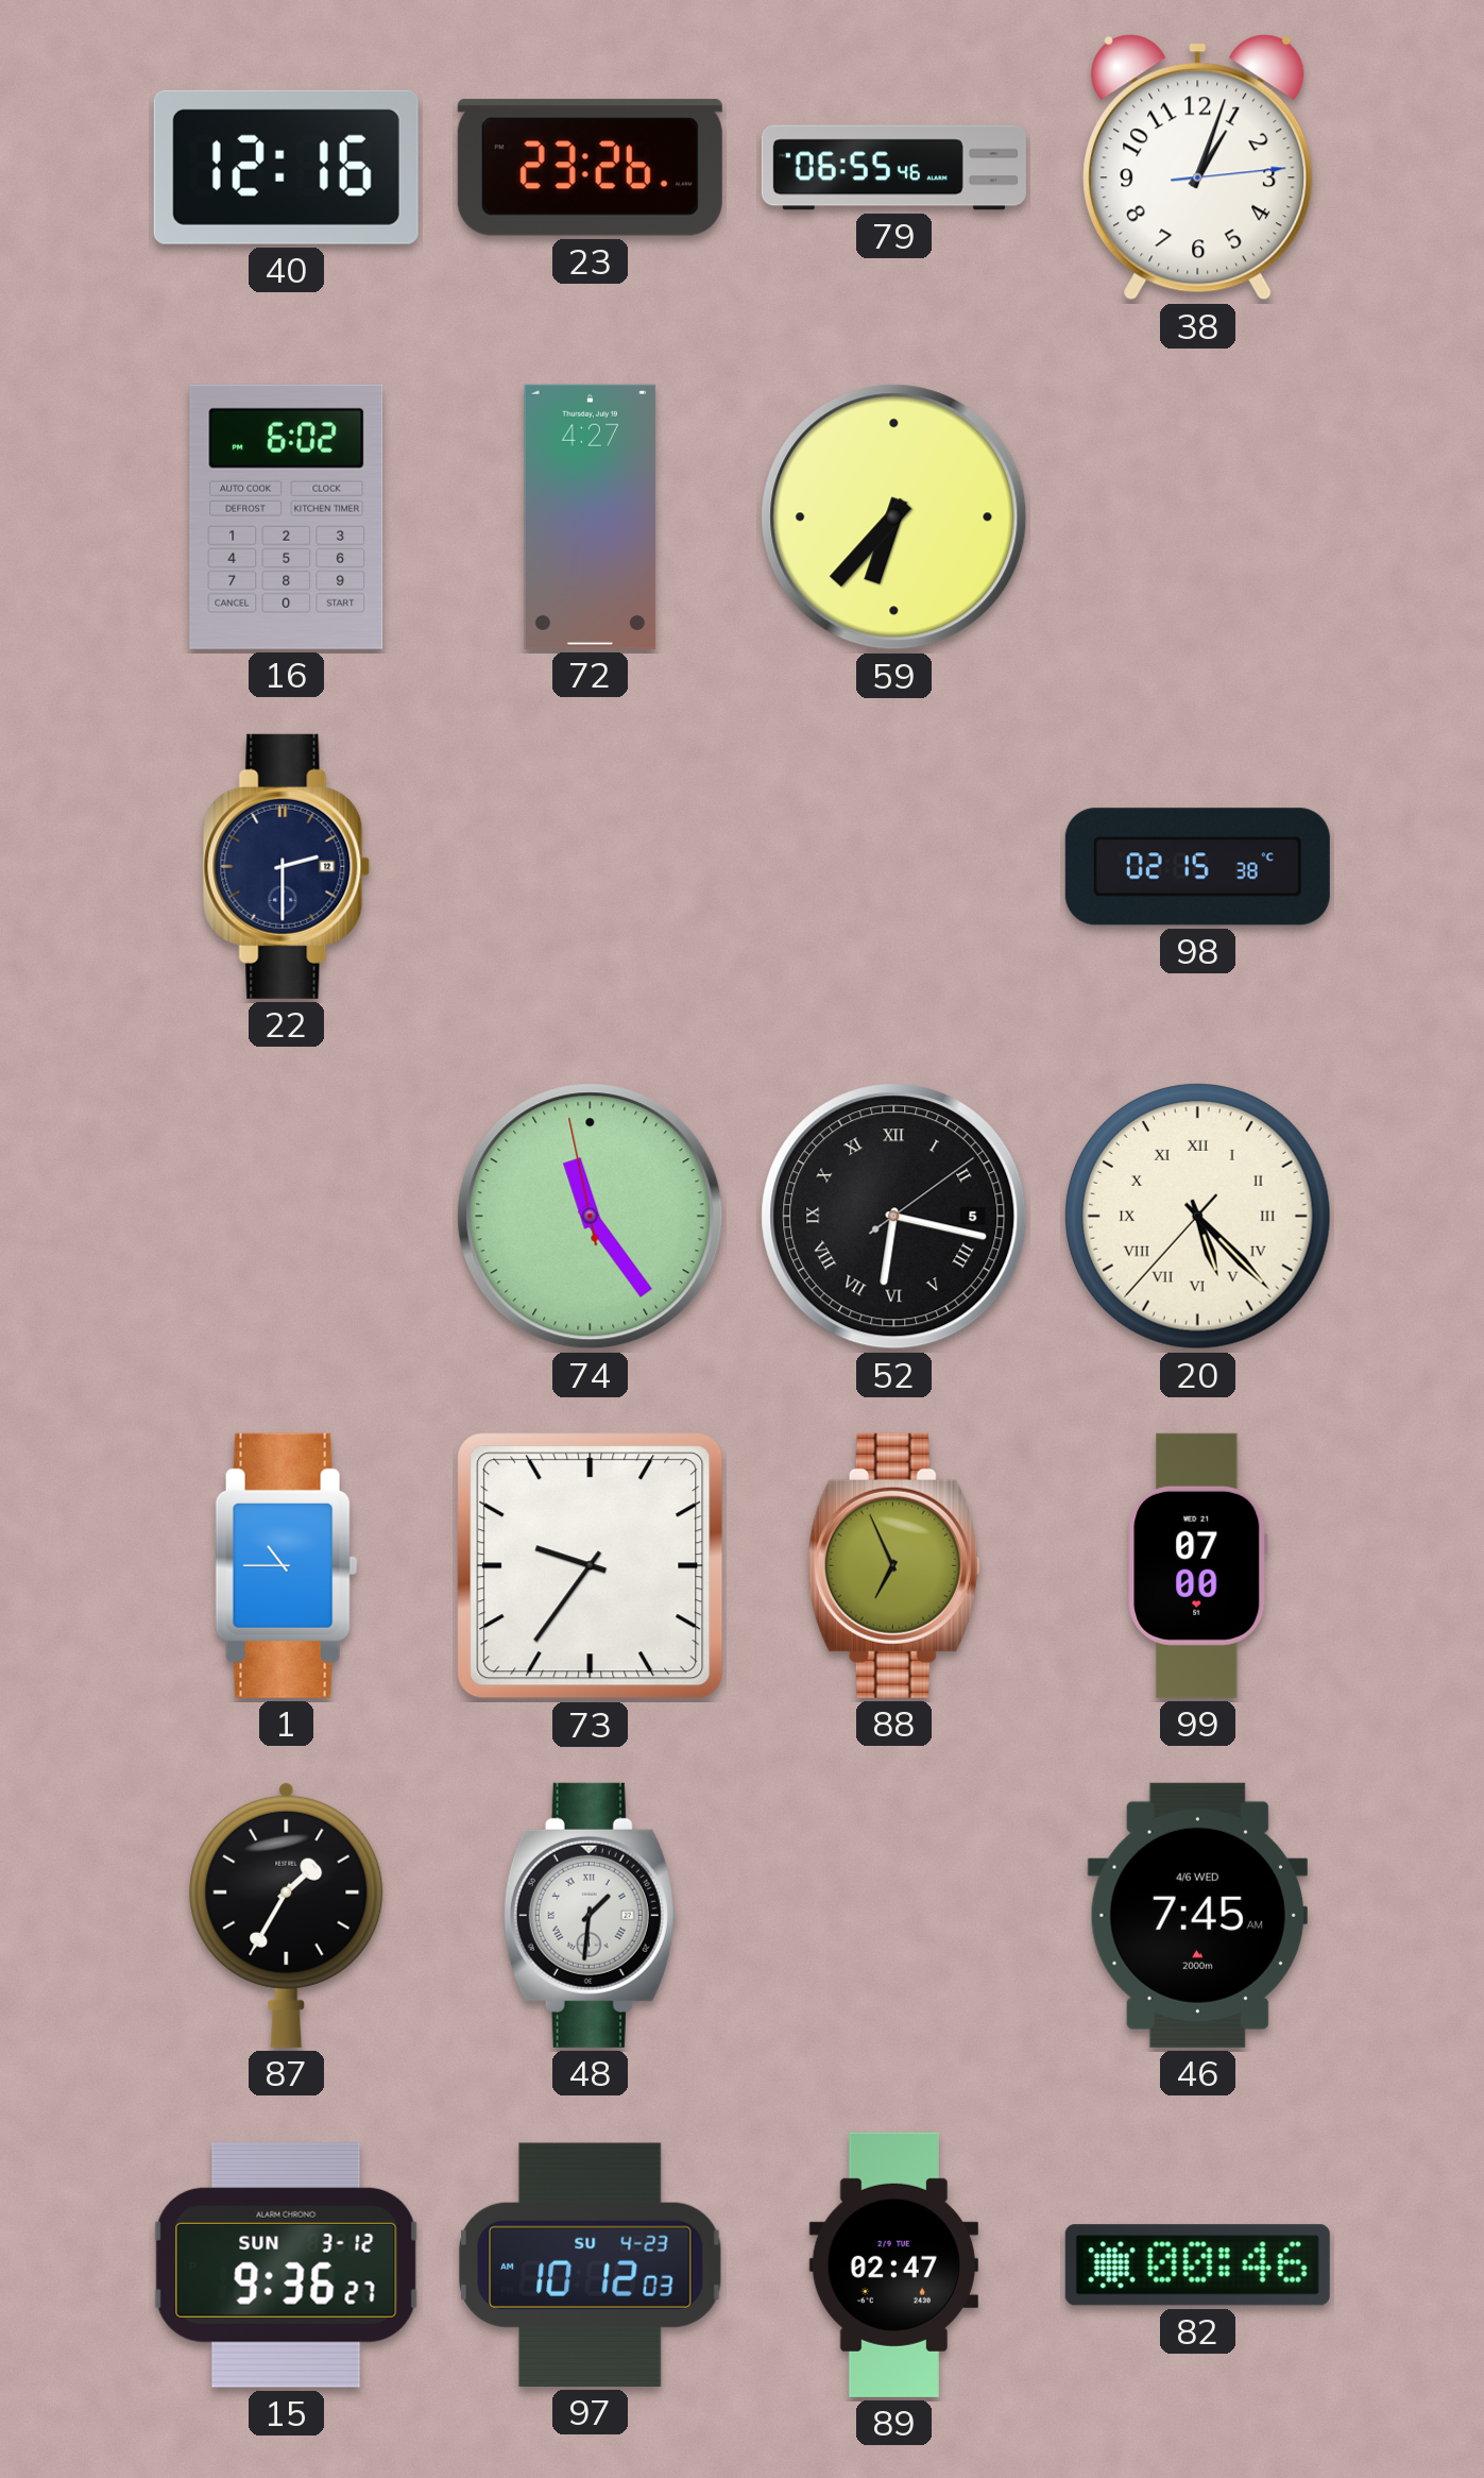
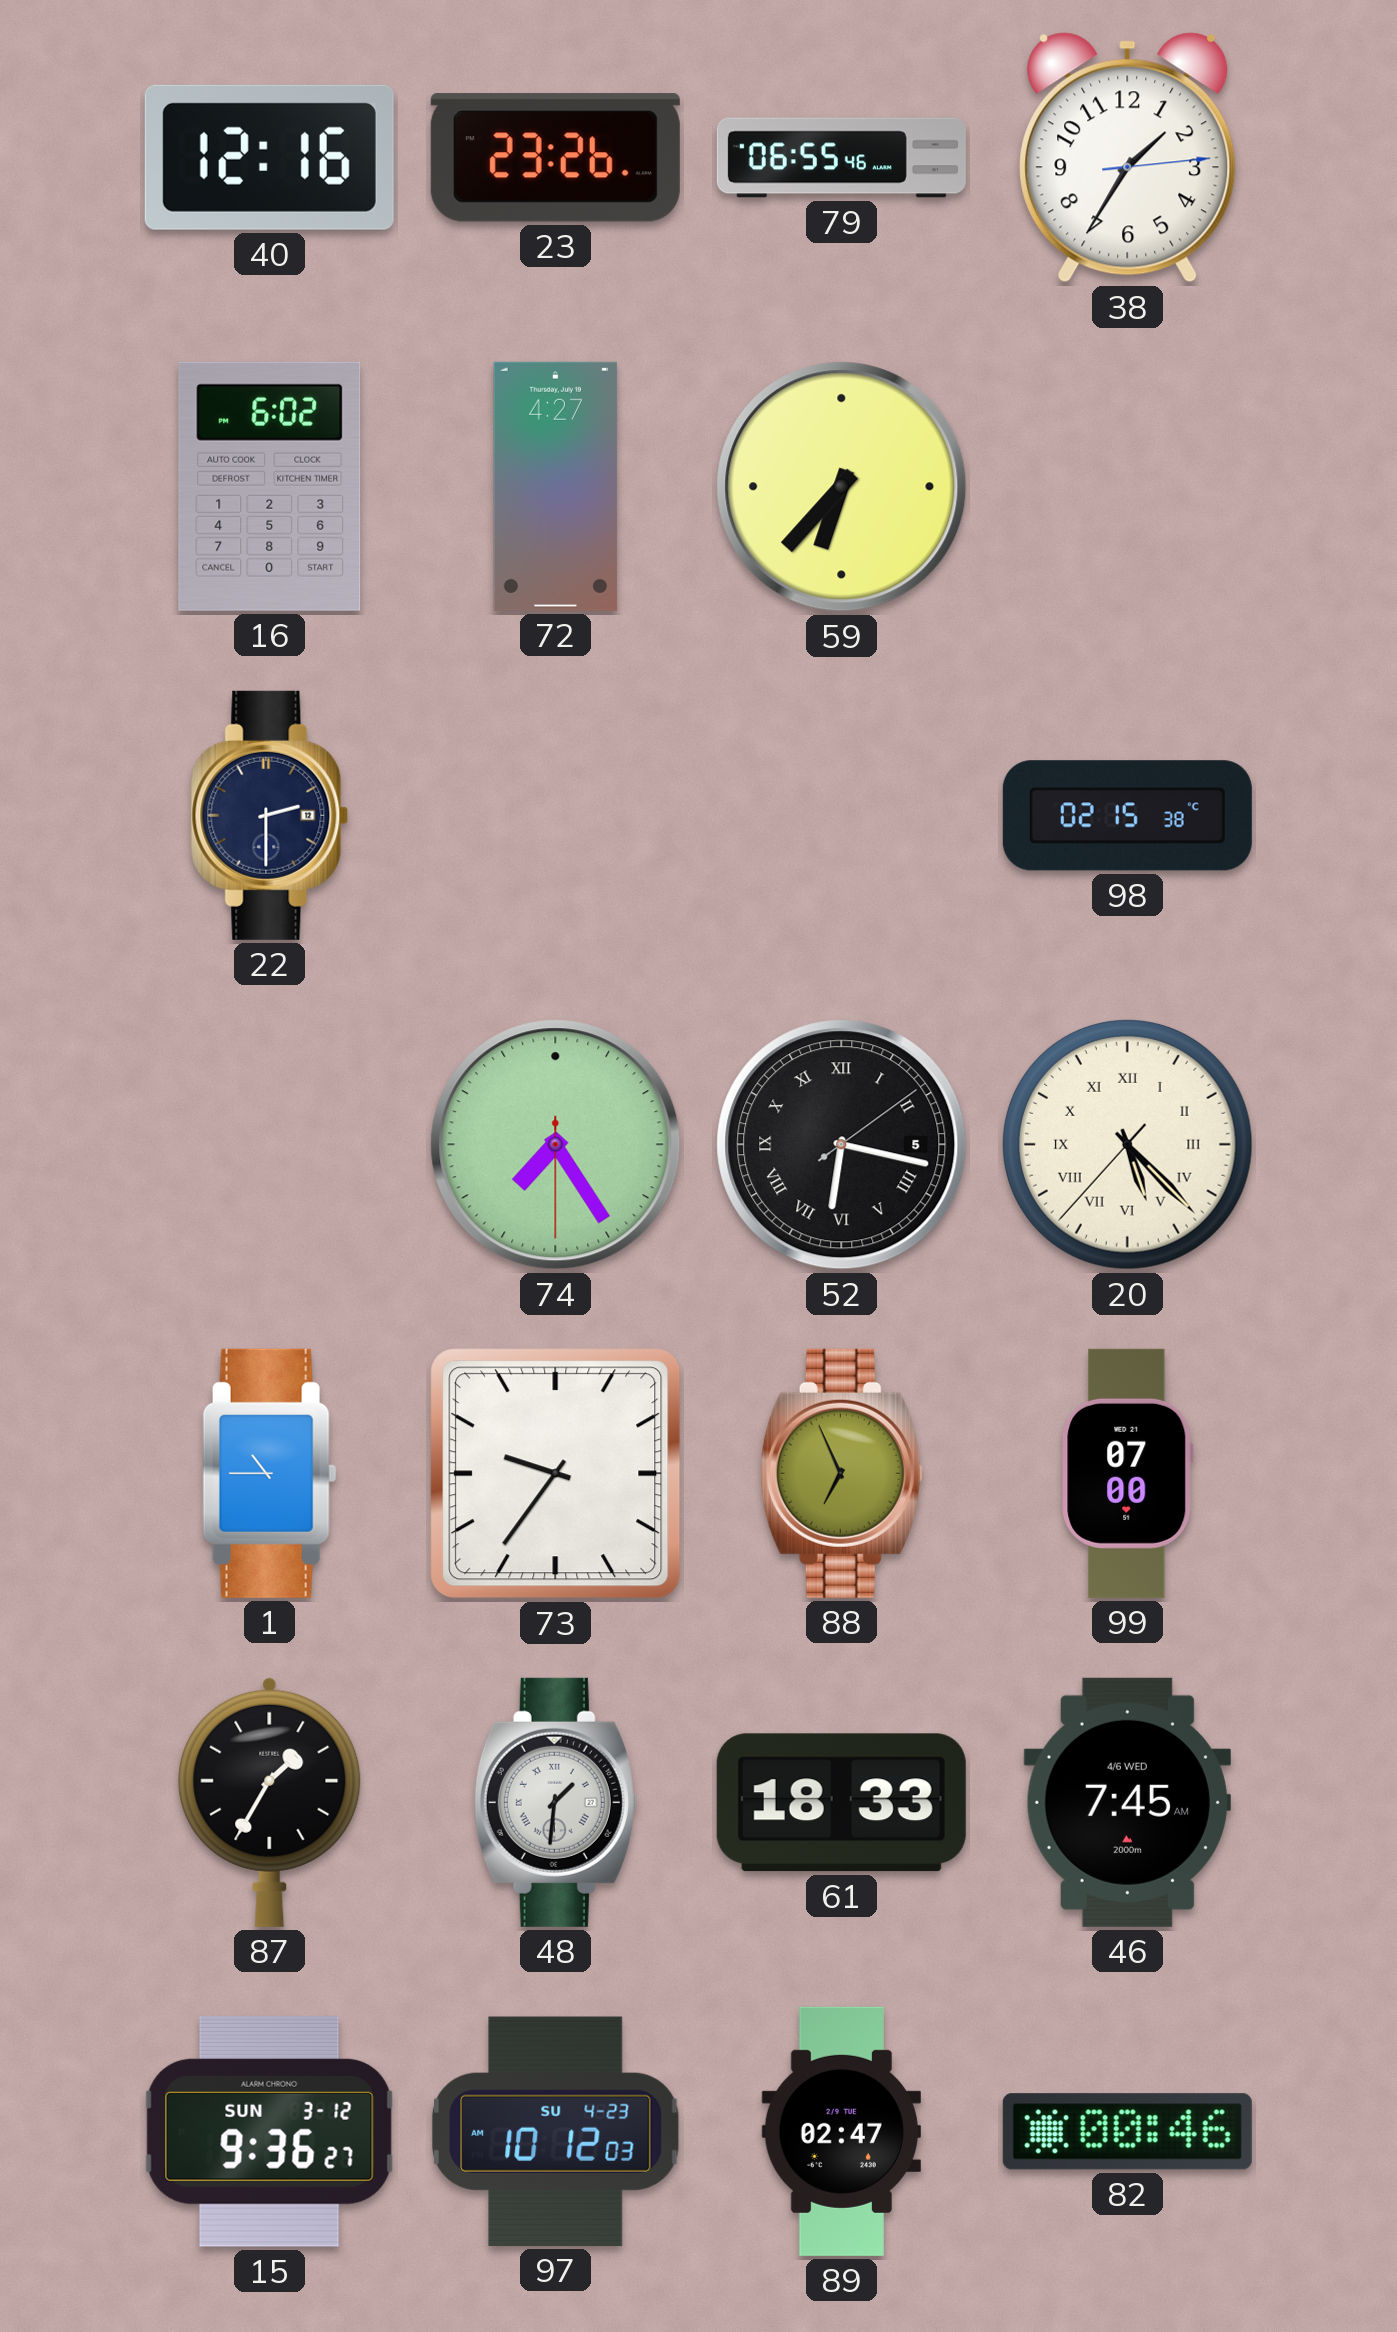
38: 1:03 -> 1:35 (1128, 158)
74: 11:23 -> 7:24 (556, 1145)
61: none -> 18:33 (841, 1803)
